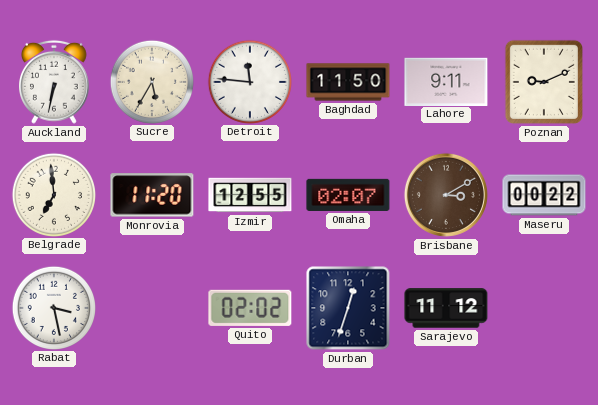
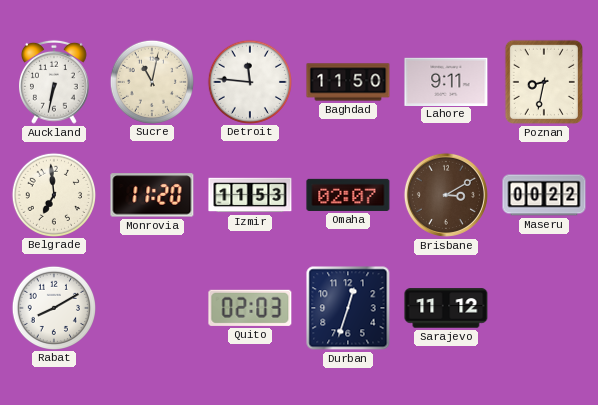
Sucre: 5:35 -> 11:02 (151, 81)
Poznan: 9:11 -> 8:32 (544, 82)
Izmir: 12:55 -> 11:53 (250, 195)
Rabat: 3:28 -> 8:10 (53, 307)
Quito: 02:02 -> 02:03 (250, 308)
